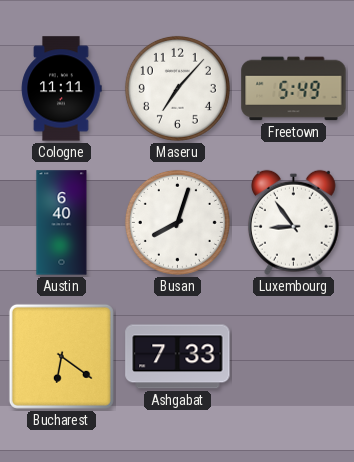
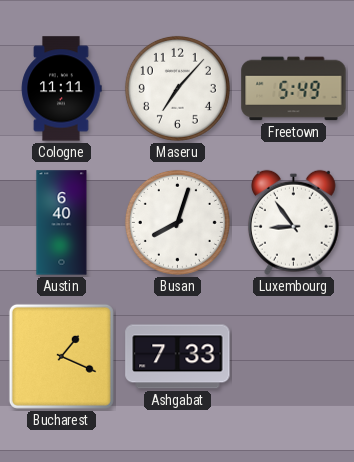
Bucharest: 6:21 -> 1:19 (61, 356)
